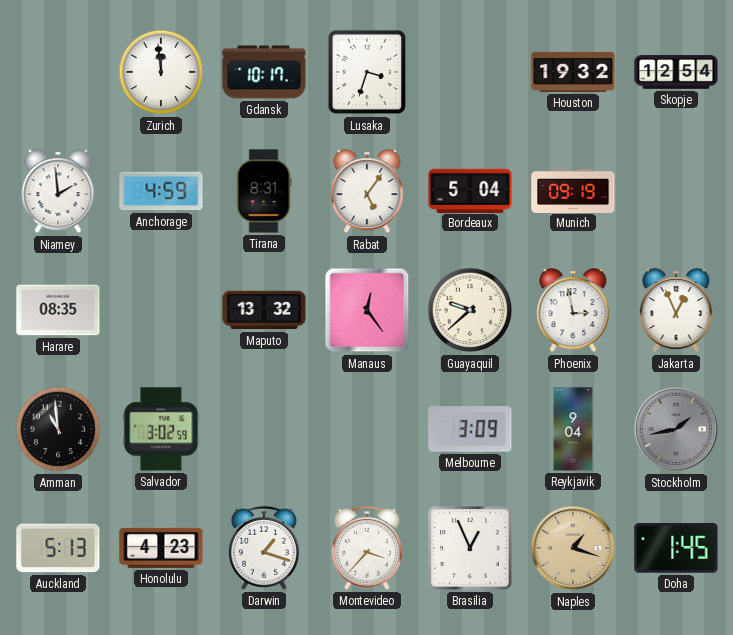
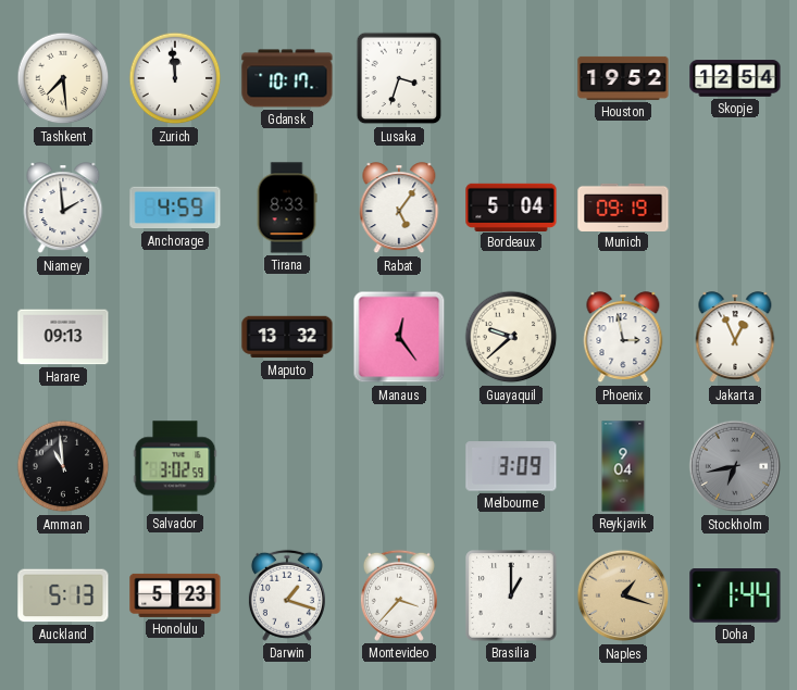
Tashkent: none -> 7:29 (63, 78)
Houston: 19:32 -> 19:52 (623, 78)
Tirana: 8:31 -> 8:33 (287, 208)
Harare: 08:35 -> 09:13 (63, 337)
Stockholm: 1:43 -> 6:43 (735, 466)
Honolulu: 4:23 -> 5:23 (175, 595)
Brasilia: 12:56 -> 1:00 (511, 595)
Doha: 1:45 -> 1:44 (735, 595)
